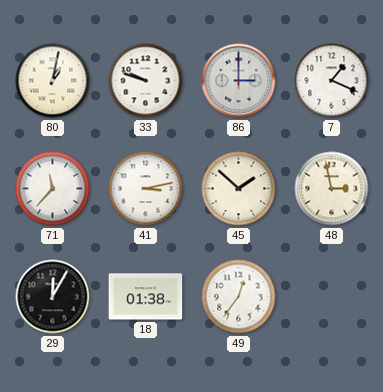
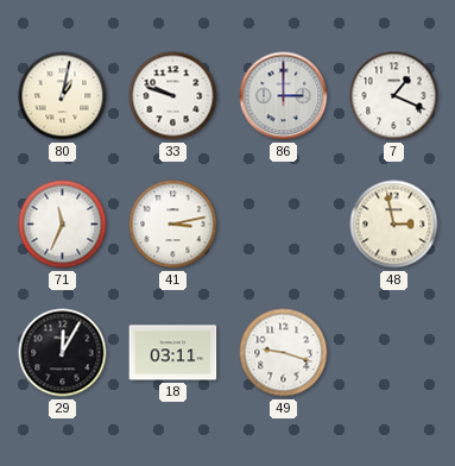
71: 11:37 -> 11:34 (63, 225)
45: 1:52 -> none (239, 189)
18: 01:38 -> 03:11 (173, 353)
49: 12:36 -> 9:18 (284, 353)
